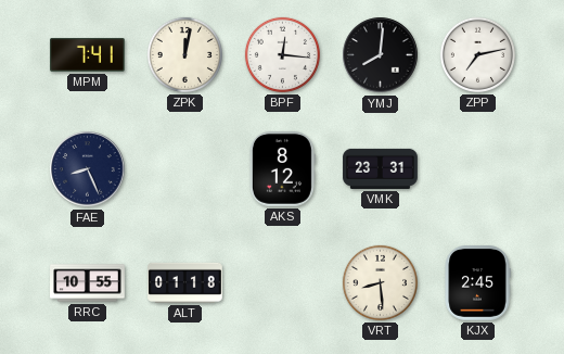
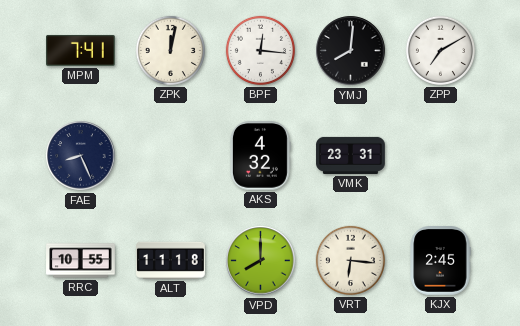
ZPP: 7:13 -> 7:10 (440, 50)
AKS: 8:12 -> 4:32 (260, 156)
ALT: 01:18 -> 11:18 (171, 260)
VPD: none -> 8:00 (261, 261)
VRT: 8:29 -> 6:16 (350, 260)
